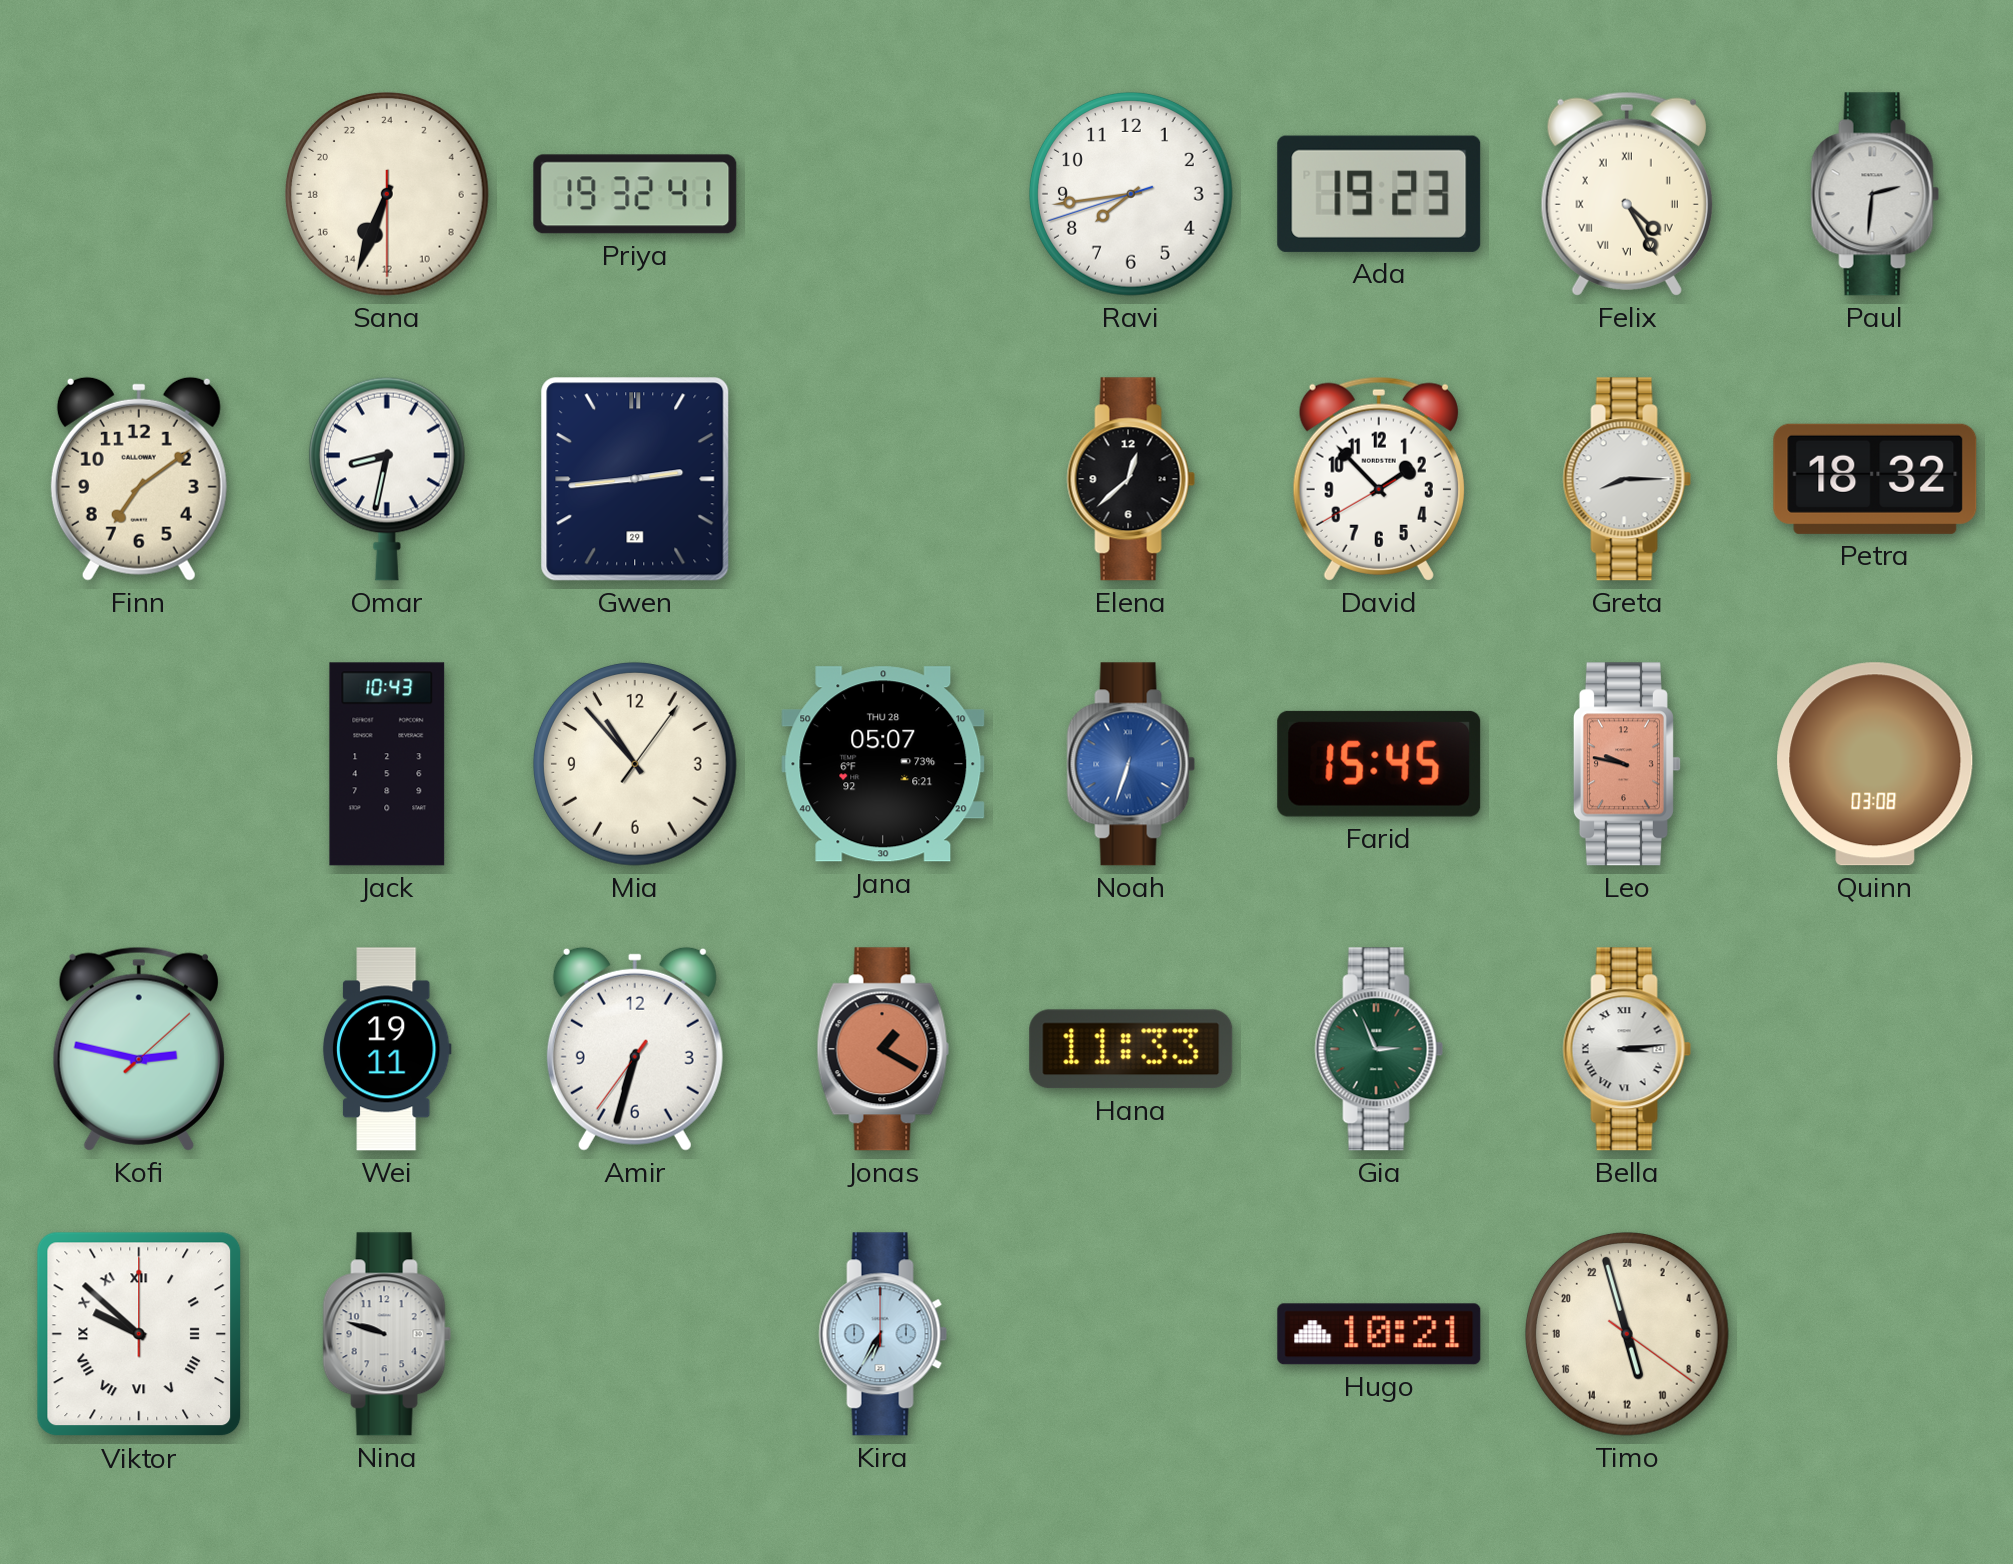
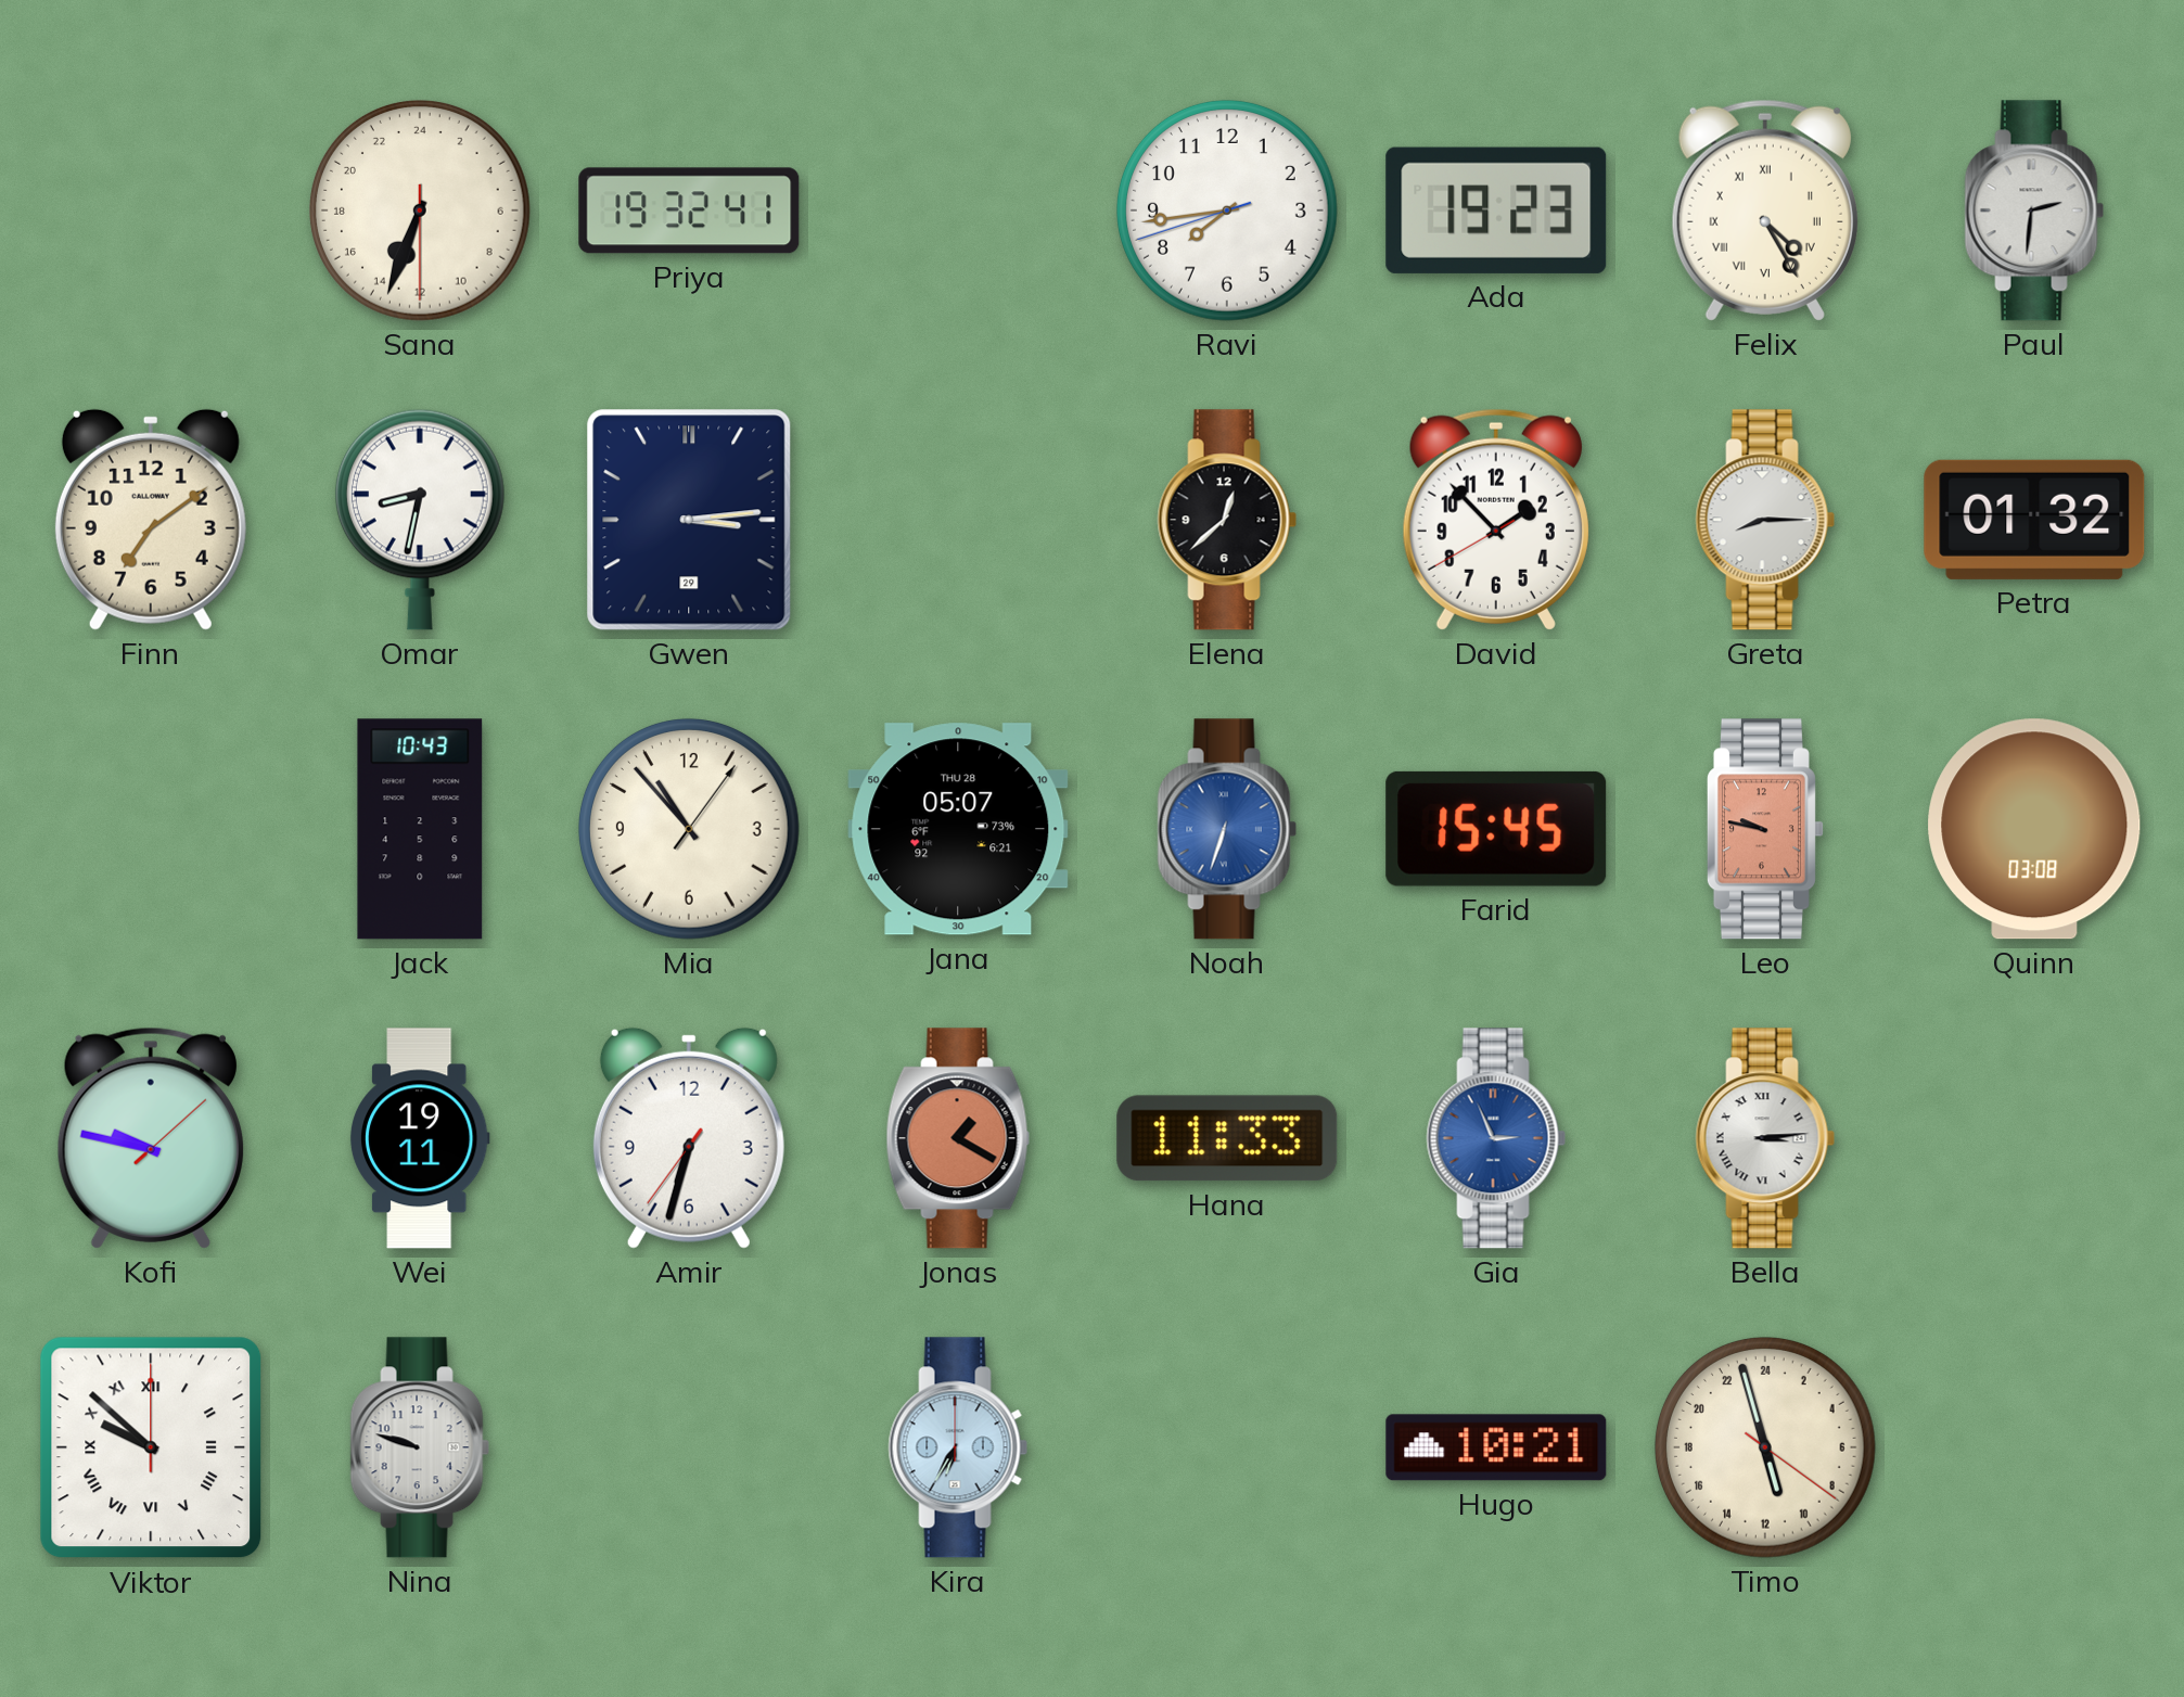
Gwen: 2:44 -> 3:14 (689, 520)
Petra: 18:32 -> 01:32 (2034, 520)
Kofi: 2:47 -> 9:47 (151, 1138)
Gia dial: green -> blue (1496, 1138)
